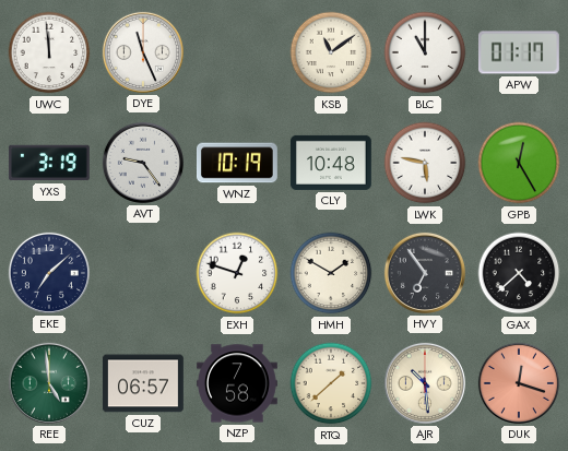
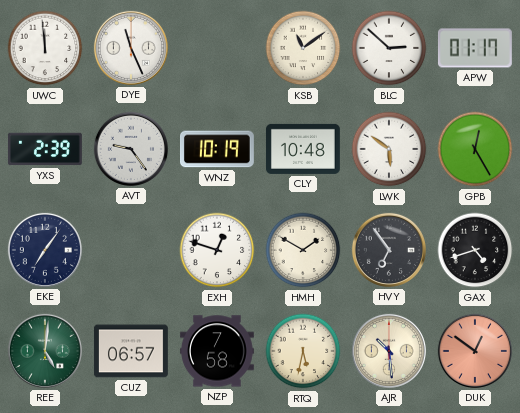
BLC: 11:00 -> 2:52 (389, 48)
YXS: 3:19 -> 2:39 (45, 149)
LWK: 5:47 -> 5:51 (389, 149)
EKE: 7:08 -> 7:06 (45, 250)
GAX: 4:38 -> 4:42 (475, 250)
REE: 4:59 -> 5:01 (45, 351)
RTQ: 1:38 -> 5:32 (303, 351)
DUK: 12:18 -> 12:51 (475, 351)
